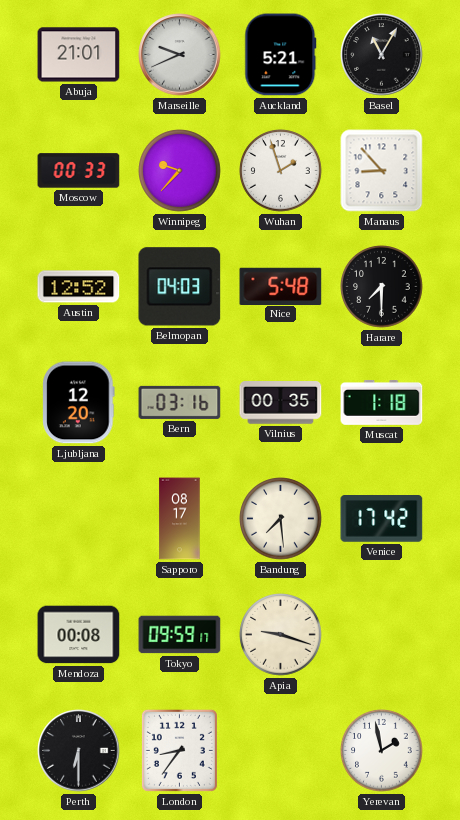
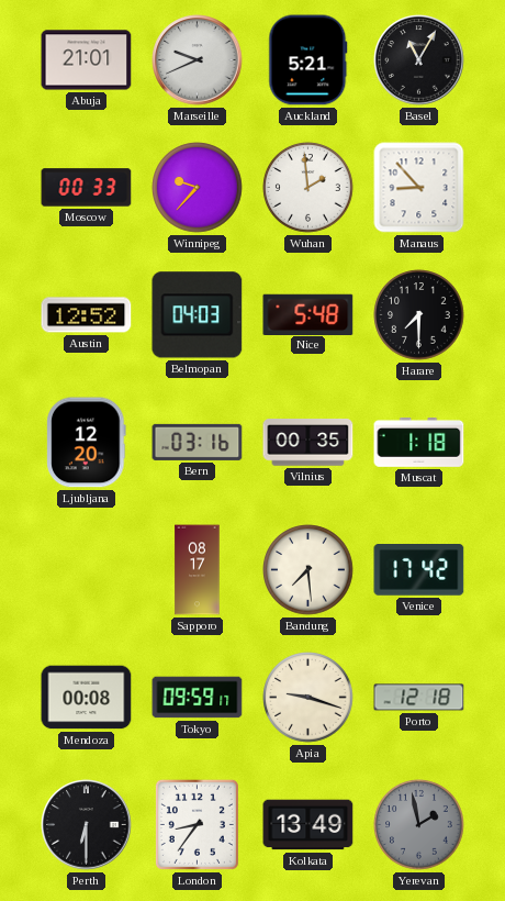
Wuhan: 1:57 -> 1:59 (308, 188)
Porto: none -> 12:18 (419, 698)
Kolkata: none -> 13:49 (308, 825)
Yerevan dial: white -> grey (419, 825)
